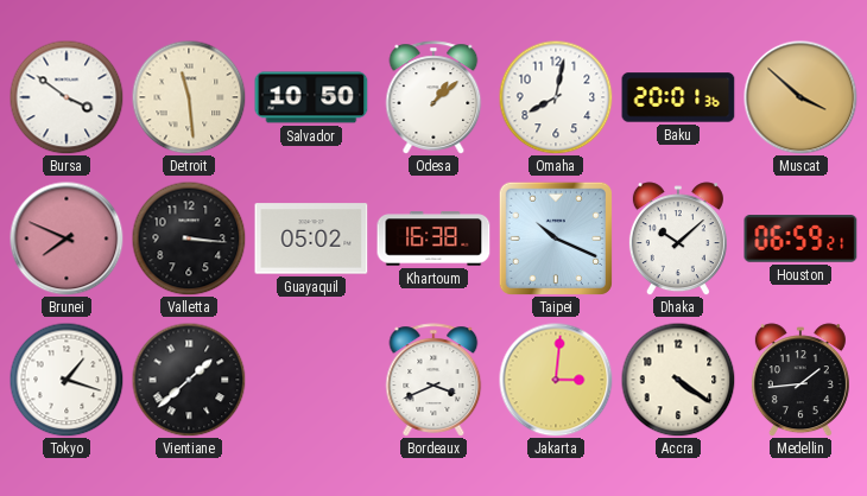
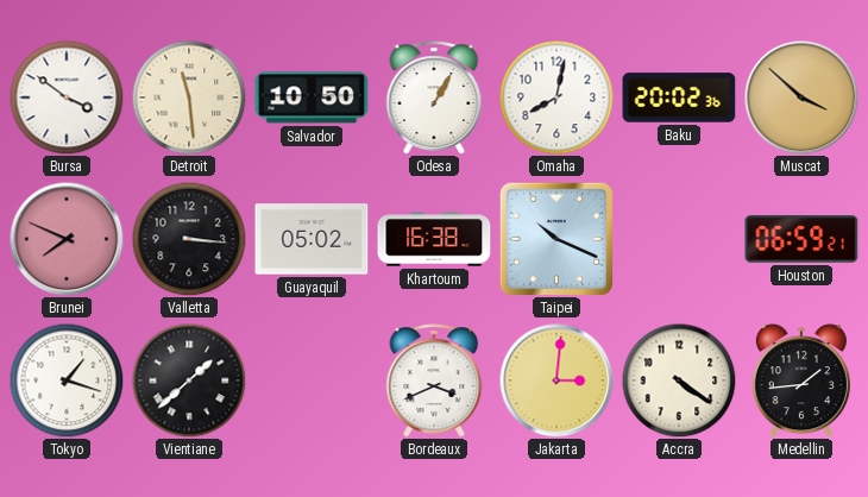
Odesa: 1:08 -> 1:05 (434, 97)
Baku: 20:01 -> 20:02 (679, 97)
Dhaka: 10:08 -> none (678, 239)
